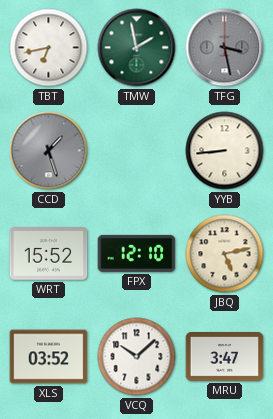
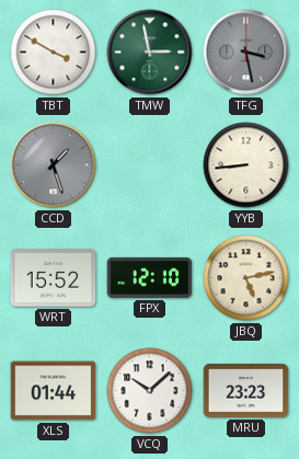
TBT: 6:43 -> 3:50 (54, 53)
TMW: 1:58 -> 2:58 (150, 53)
XLS: 03:52 -> 01:44 (54, 391)
MRU: 3:47 -> 23:23 (246, 391)
